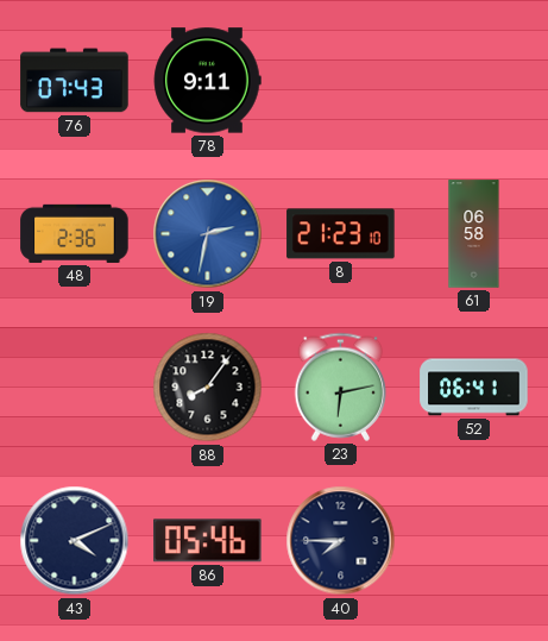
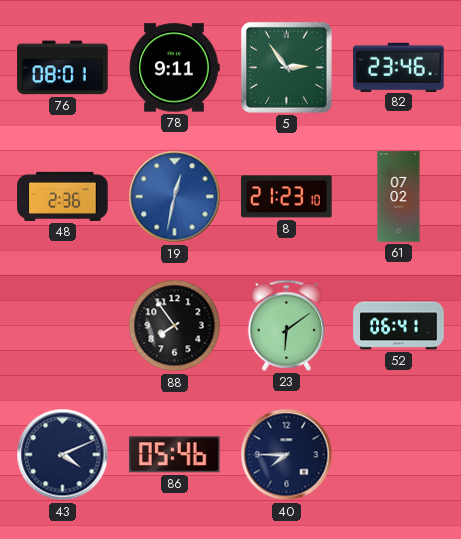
76: 07:43 -> 08:01 (63, 68)
5: none -> 2:54 (286, 67)
82: none -> 23:46 (399, 67)
19: 2:32 -> 12:32 (175, 197)
61: 06:58 -> 07:02 (399, 197)
88: 8:06 -> 7:54 (175, 326)
23: 6:13 -> 6:09 (287, 325)
